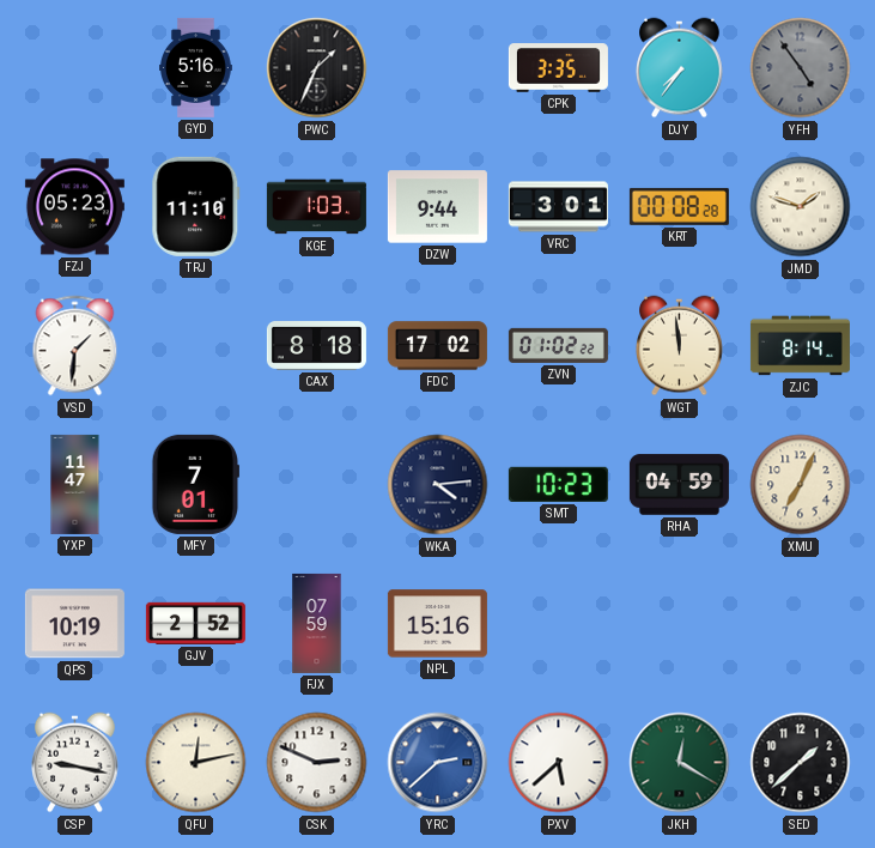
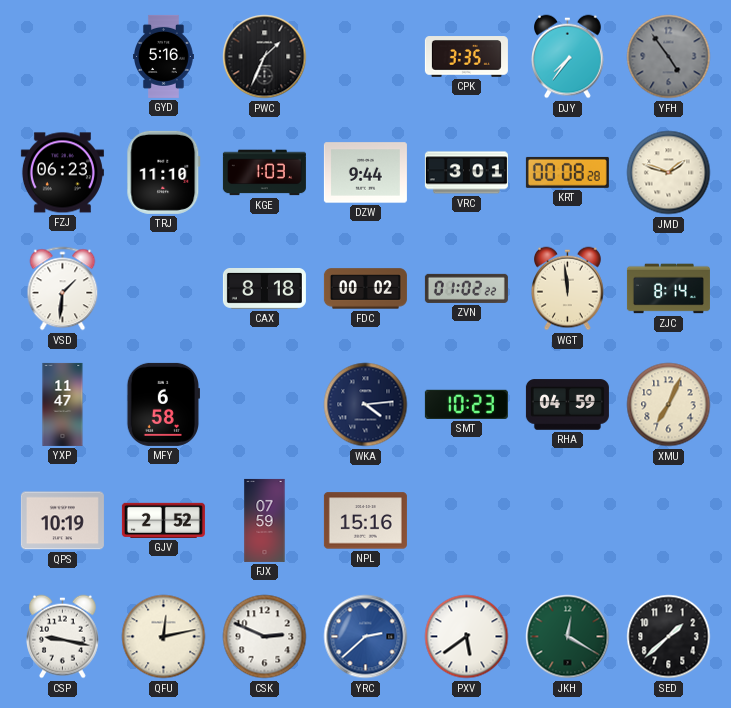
FZJ: 05:23 -> 06:23 (62, 173)
FDC: 17:02 -> 00:02 (365, 289)
MFY: 7:01 -> 6:58 (163, 404)
PXV: 5:38 -> 5:39 (467, 637)
